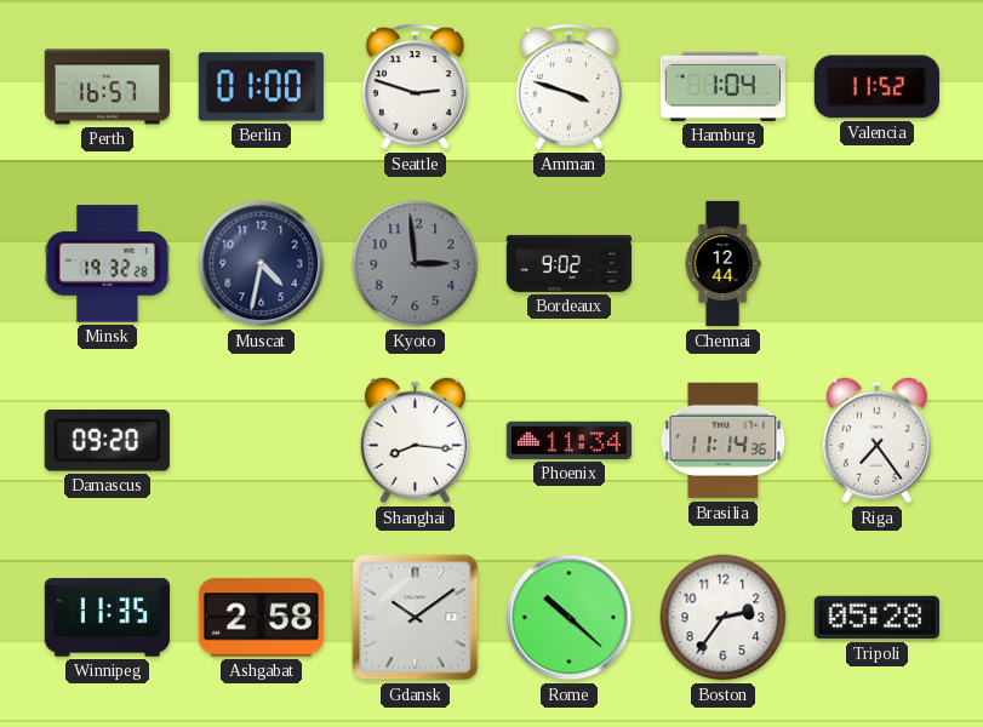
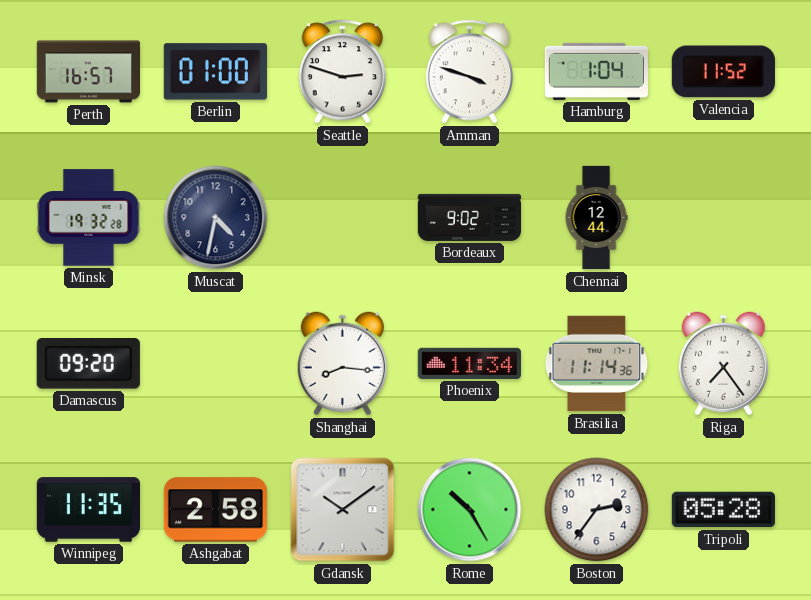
Kyoto: 2:59 -> none (416, 264)
Rome: 10:22 -> 10:25 (470, 510)
